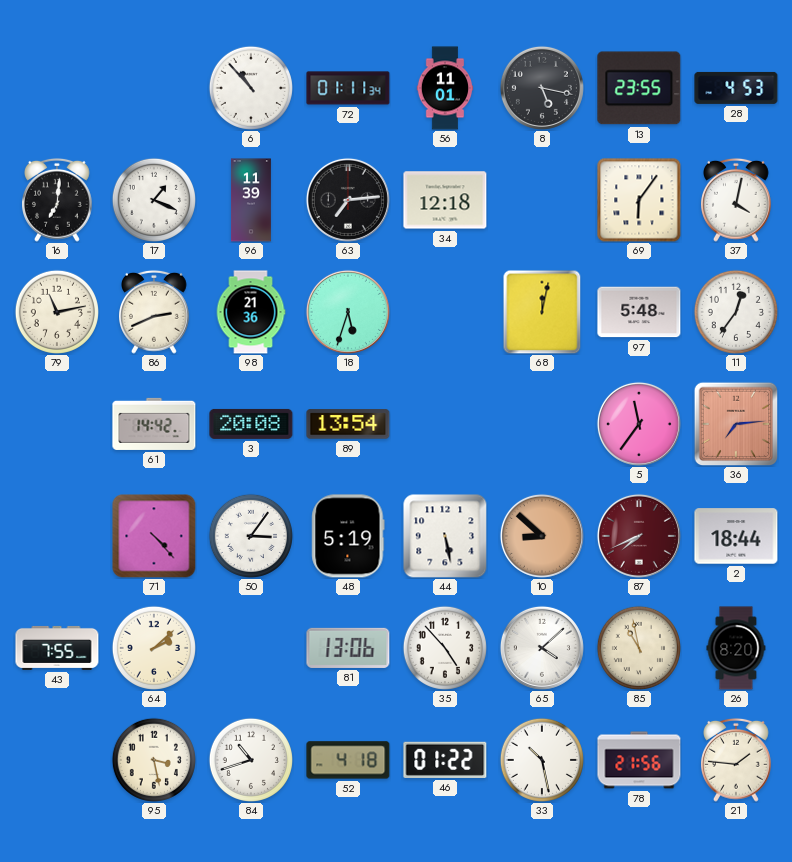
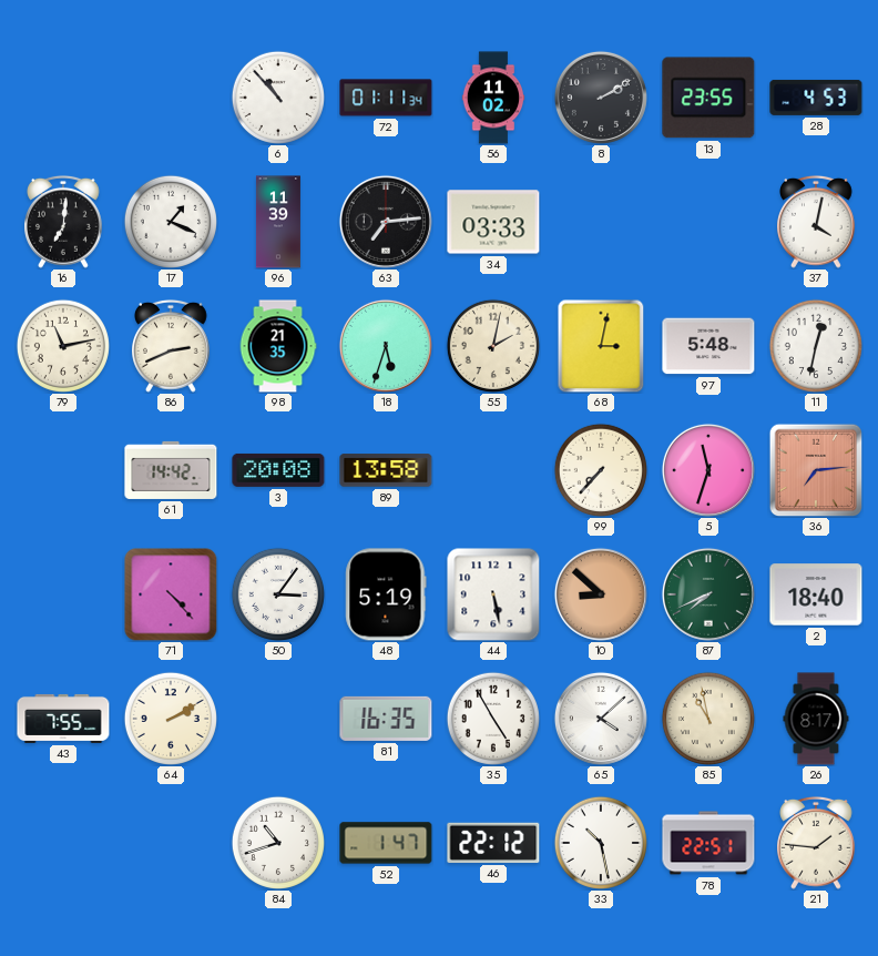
56: 11:01 -> 11:02 (493, 98)
8: 5:17 -> 2:10 (601, 98)
34: 12:18 -> 03:33 (493, 222)
69: 6:06 -> none (639, 200)
98: 21:36 -> 21:35 (278, 346)
55: none -> 2:02 (493, 346)
68: 12:02 -> 3:02 (601, 346)
11: 12:36 -> 12:32 (816, 346)
89: 13:54 -> 13:58 (386, 470)
99: none -> 7:37 (601, 470)
5: 11:36 -> 11:33 (708, 470)
87 dial: burgundy -> green (708, 594)
2: 18:44 -> 18:40 (816, 594)
64: 2:08 -> 2:10 (171, 719)
81: 13:06 -> 16:35 (386, 719)
35: 4:53 -> 4:55 (493, 719)
26: 8:20 -> 8:17 (816, 719)
95: 3:28 -> none (154, 760)
52: 4:18 -> 1:47 (386, 843)
46: 01:22 -> 22:12 (493, 843)
78: 21:56 -> 22:51 (708, 843)
